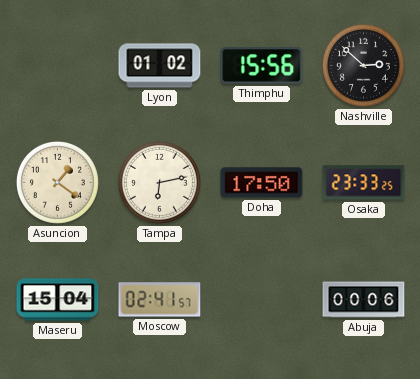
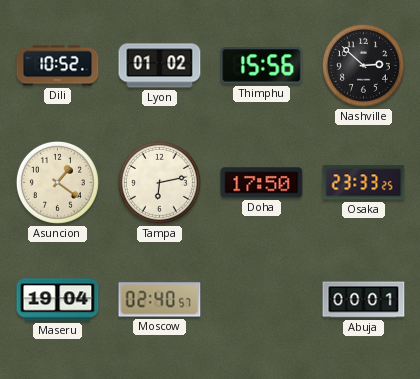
Dili: none -> 10:52 (58, 66)
Maseru: 15:04 -> 19:04 (58, 300)
Moscow: 02:41 -> 02:40 (160, 300)
Abuja: 00:06 -> 00:01 (364, 300)
